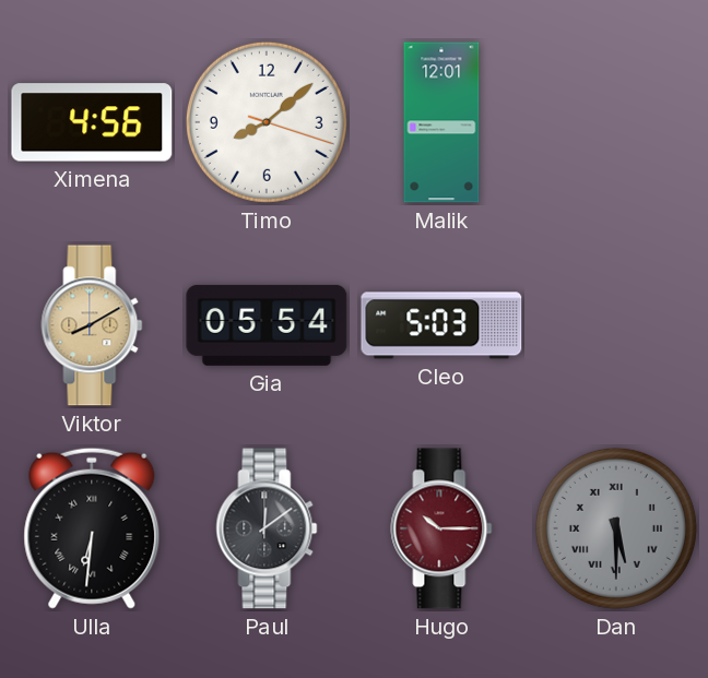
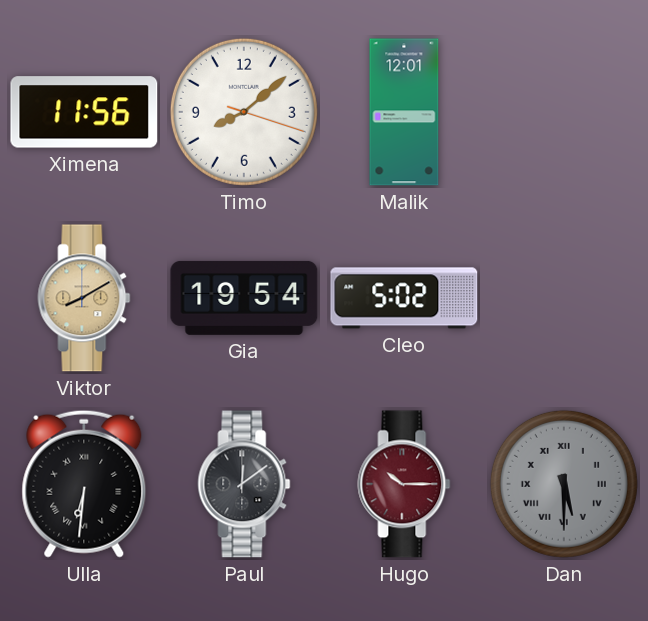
Ximena: 4:56 -> 11:56 (84, 112)
Gia: 05:54 -> 19:54 (244, 298)
Cleo: 5:03 -> 5:02 (404, 298)
